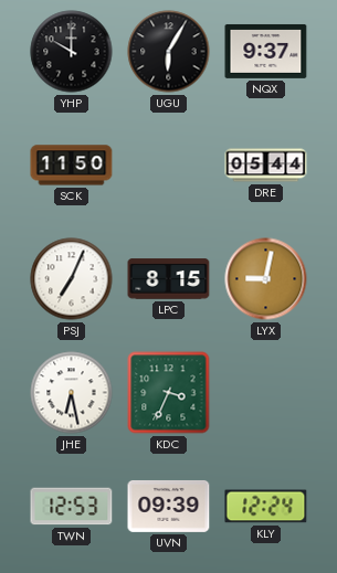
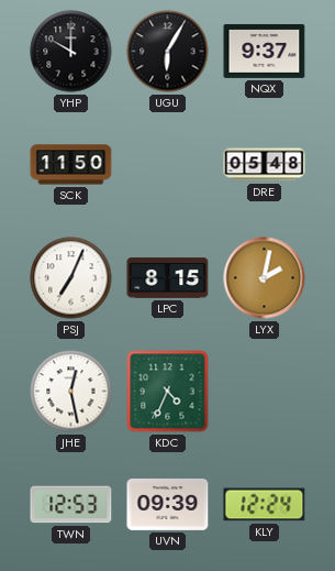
DRE: 05:44 -> 05:48 (265, 165)
LYX: 9:02 -> 2:02 (265, 278)
JHE: 6:28 -> 12:28 (71, 392)
KDC: 3:34 -> 4:34 (168, 392)
